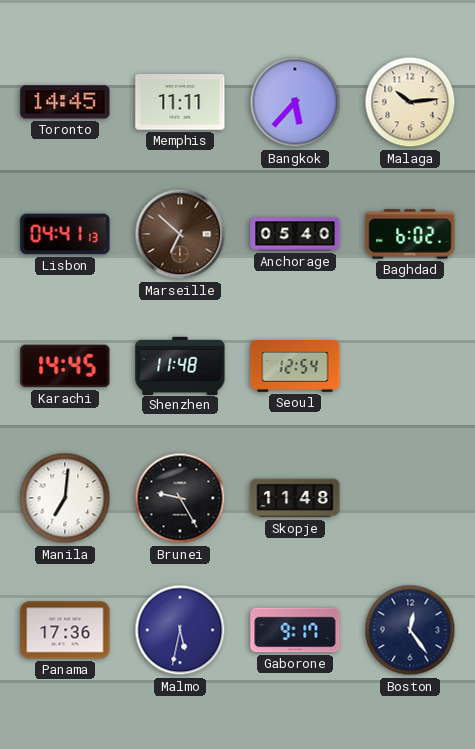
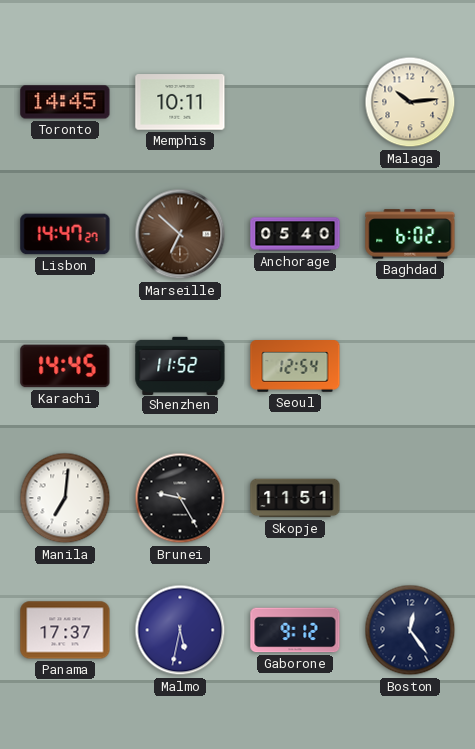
Memphis: 11:11 -> 10:11 (180, 102)
Bangkok: 5:37 -> none (295, 102)
Lisbon: 04:41 -> 14:47 (65, 234)
Shenzhen: 11:48 -> 11:52 (180, 365)
Skopje: 11:48 -> 11:51 (295, 498)
Panama: 17:36 -> 17:37 (65, 630)
Gaborone: 9:17 -> 9:12 (295, 630)
